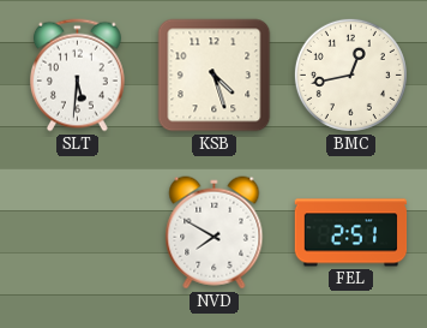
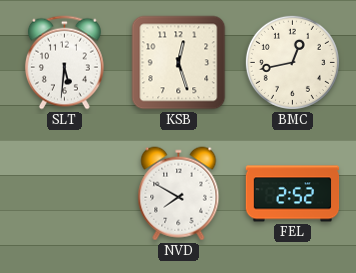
KSB: 4:27 -> 12:27 (179, 63)
FEL: 2:51 -> 2:52 (293, 194)
